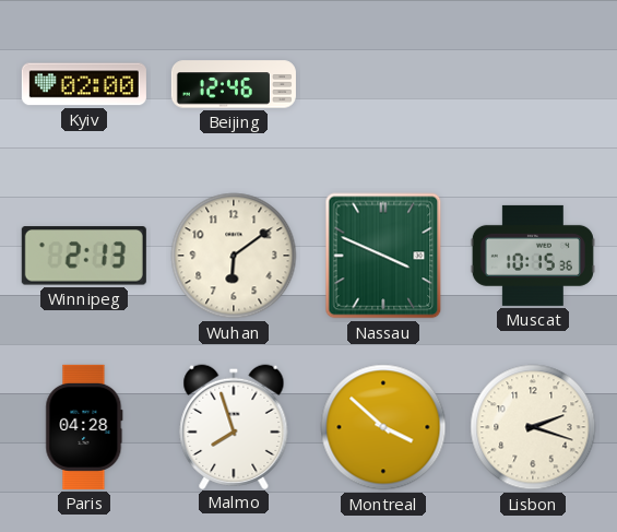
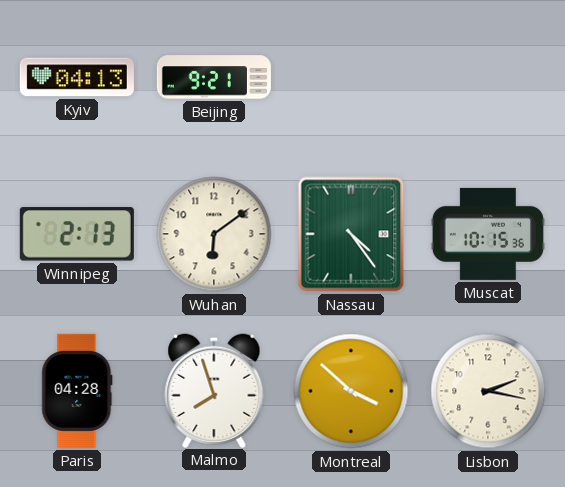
Kyiv: 02:00 -> 04:13 (77, 77)
Beijing: 12:46 -> 9:21 (214, 77)
Nassau: 3:49 -> 4:24 (351, 234)
Lisbon: 2:18 -> 2:17 (488, 391)
